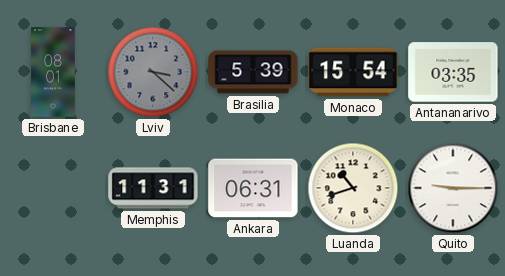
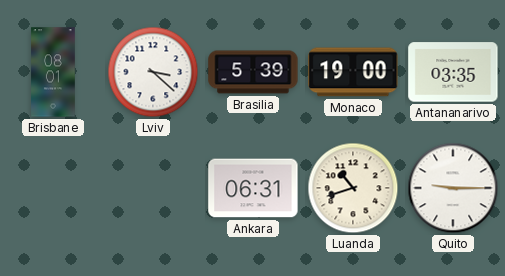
Lviv dial: grey -> white (153, 72)
Monaco: 15:54 -> 19:00 (353, 72)
Memphis: 11:31 -> none (153, 188)
